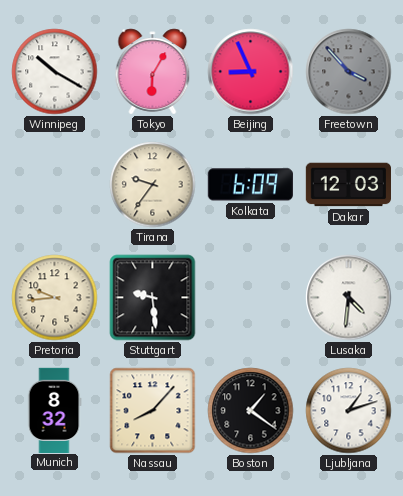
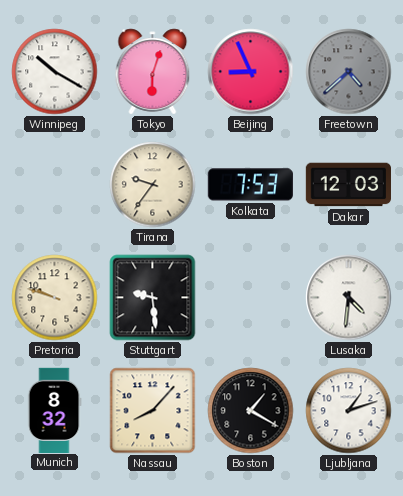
Tokyo: 6:05 -> 6:03 (153, 72)
Freetown: 3:53 -> 4:38 (349, 72)
Kolkata: 6:09 -> 7:53 (250, 185)
Pretoria: 9:44 -> 9:48 (55, 298)
Boston: 1:21 -> 1:20 (251, 411)
